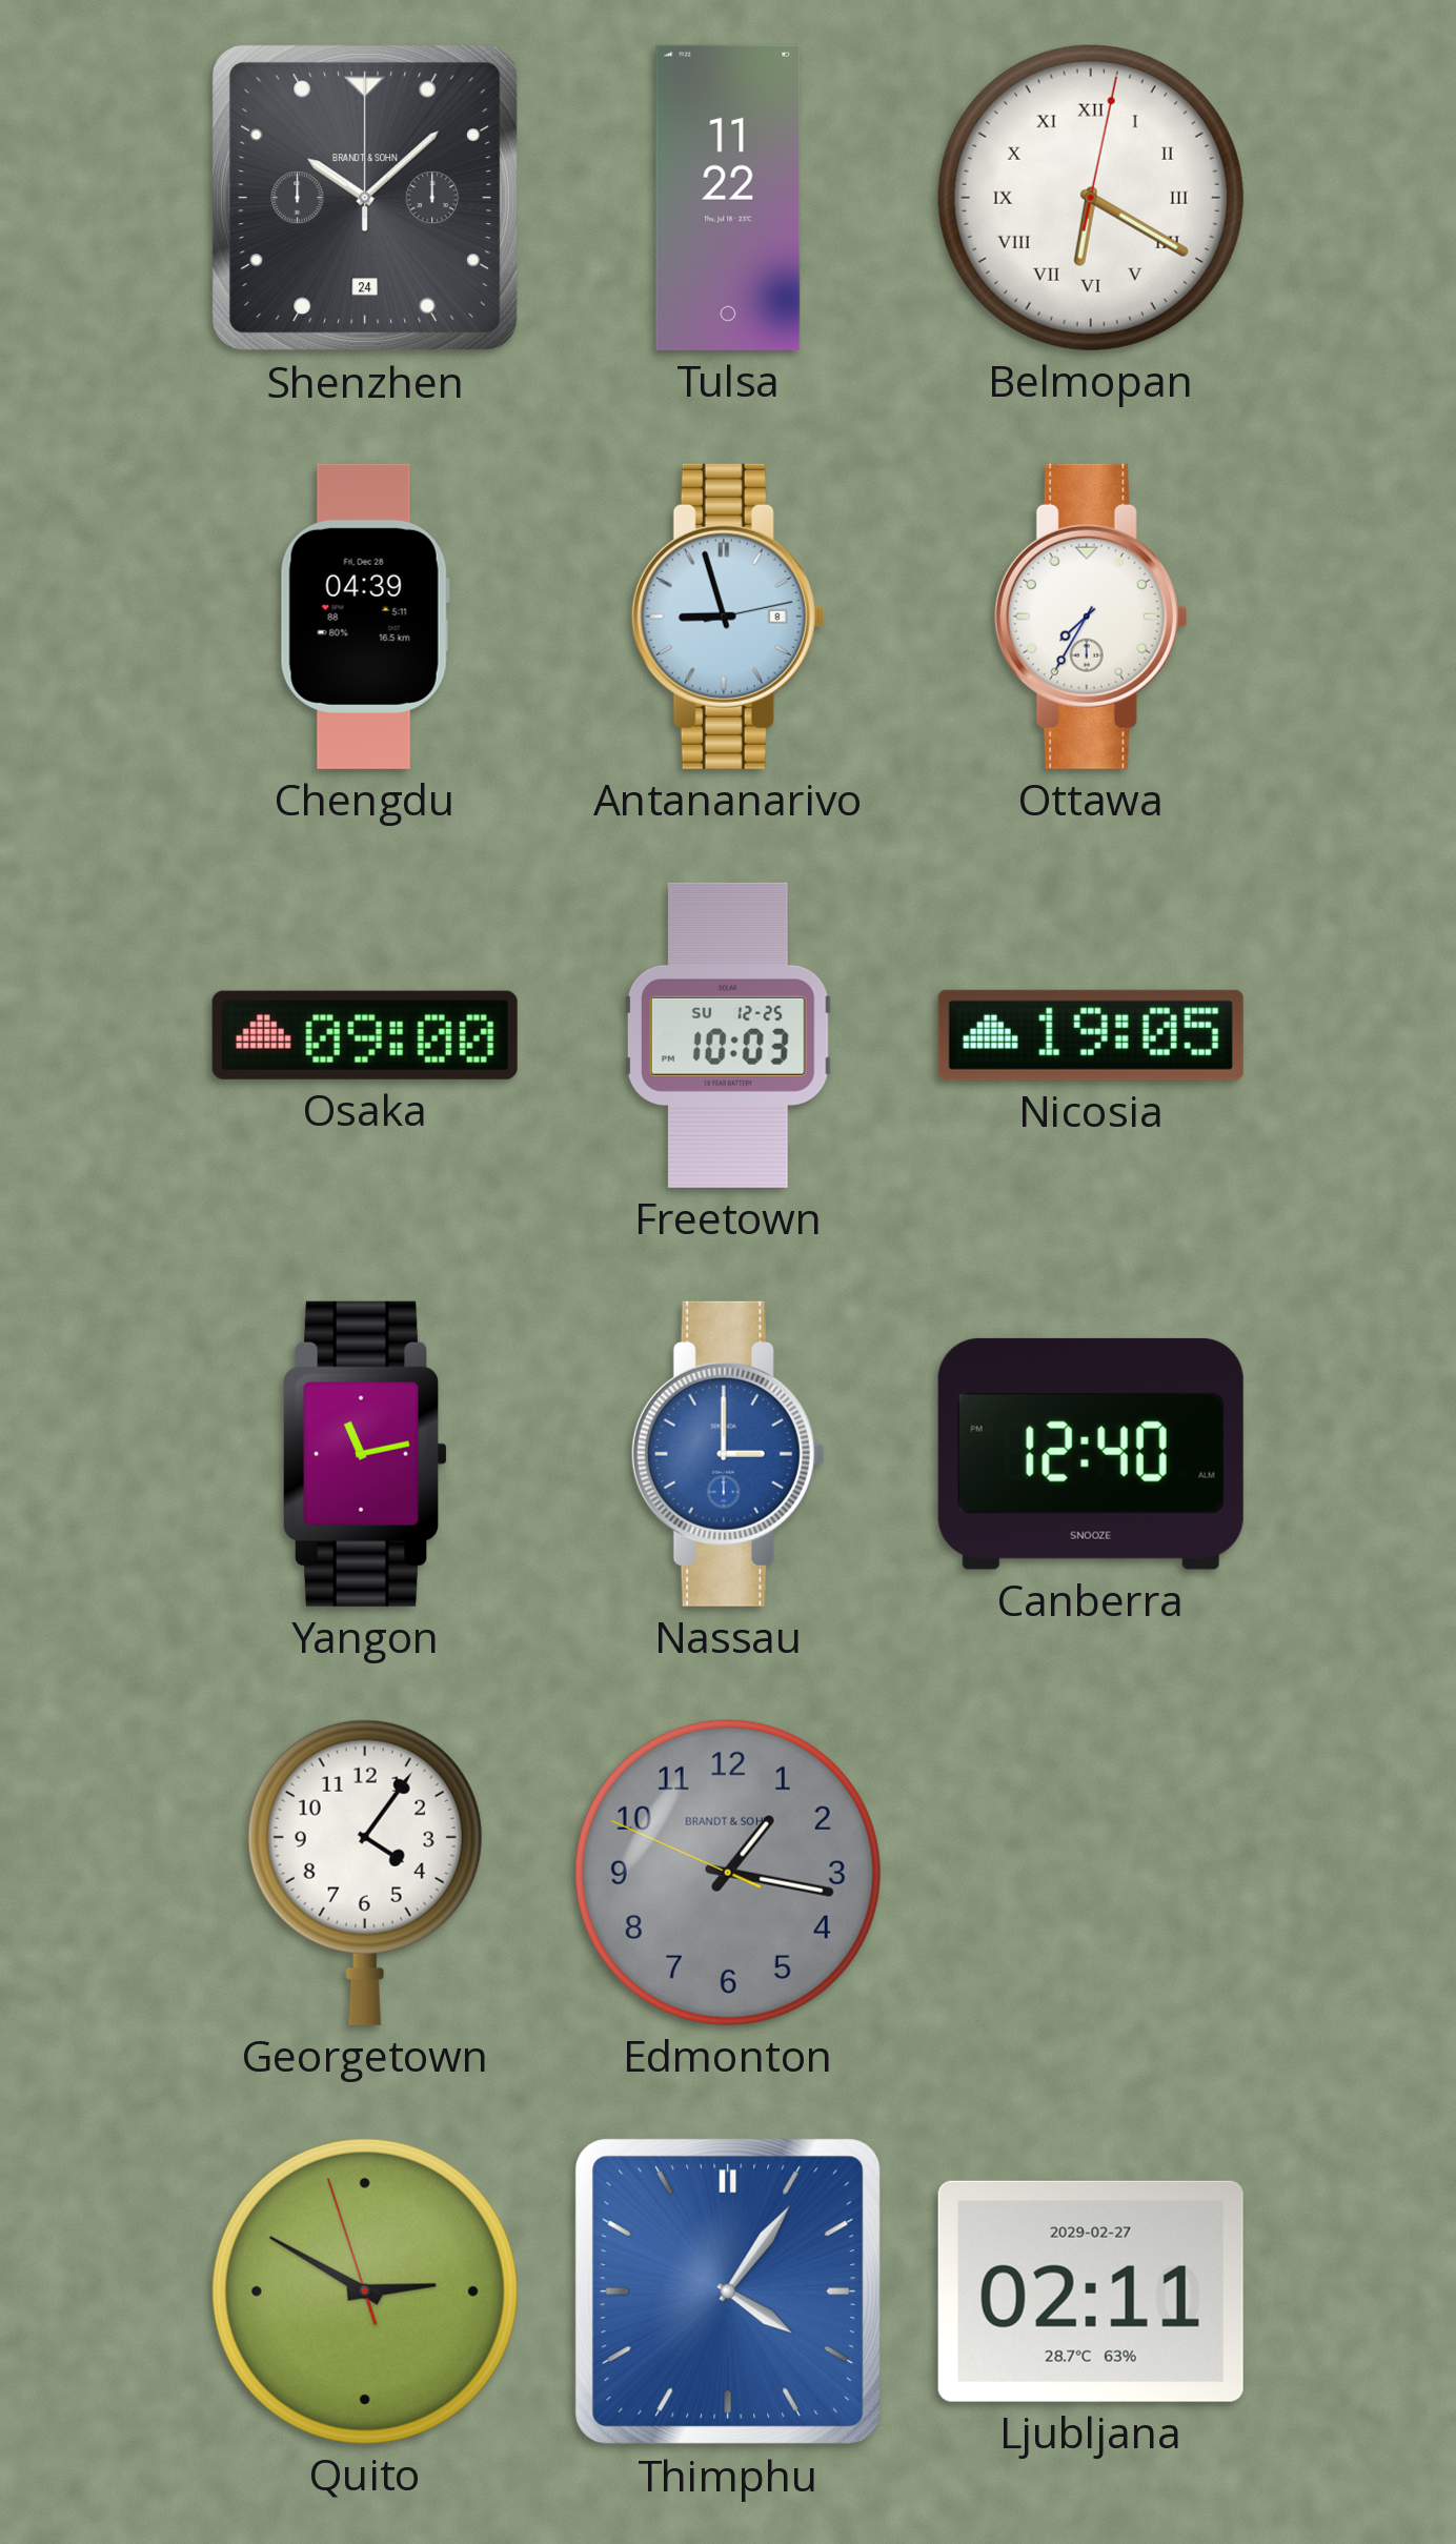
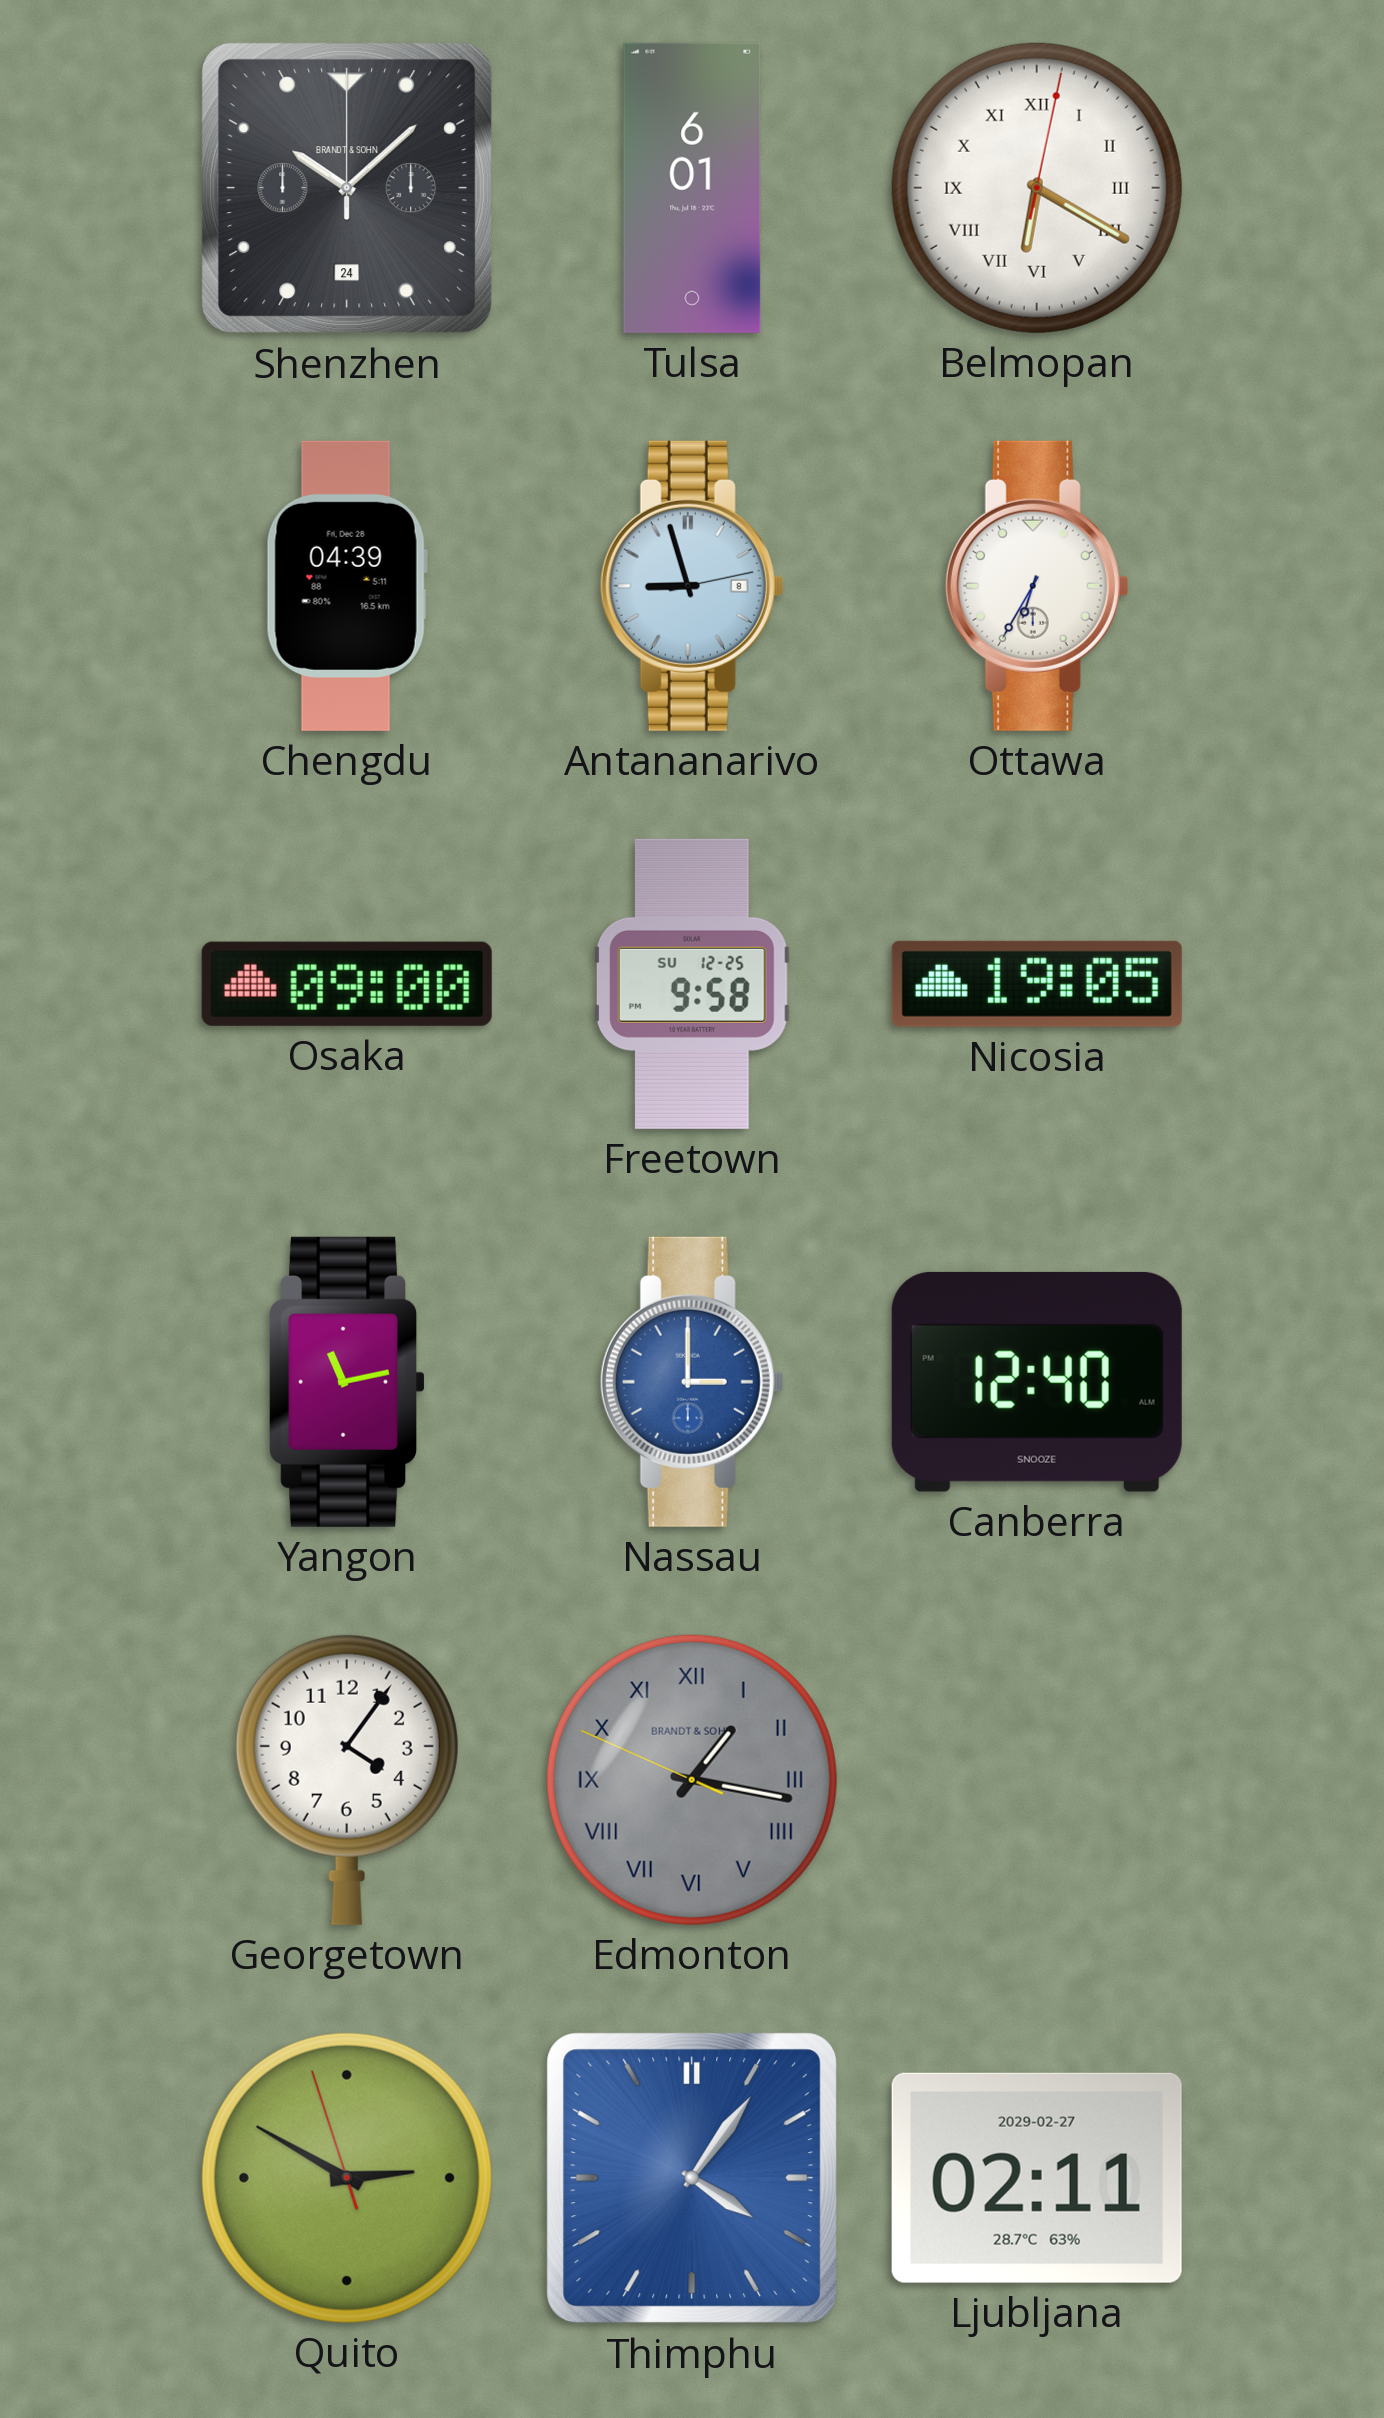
Tulsa: 11:22 -> 6:01 (692, 188)
Ottawa: 7:35 -> 6:35 (1037, 586)
Freetown: 10:03 -> 9:58 (692, 984)
Edmonton numerals: Arabic -> Roman (692, 1780)
